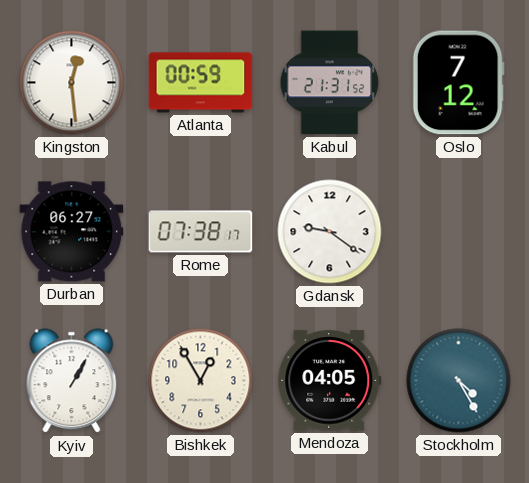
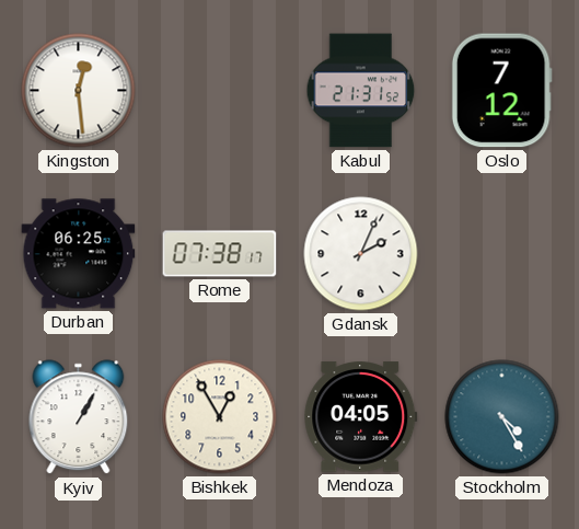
Atlanta: 00:59 -> none (201, 83)
Durban: 06:27 -> 06:25 (79, 254)
Gdansk: 9:21 -> 2:04 (361, 254)
